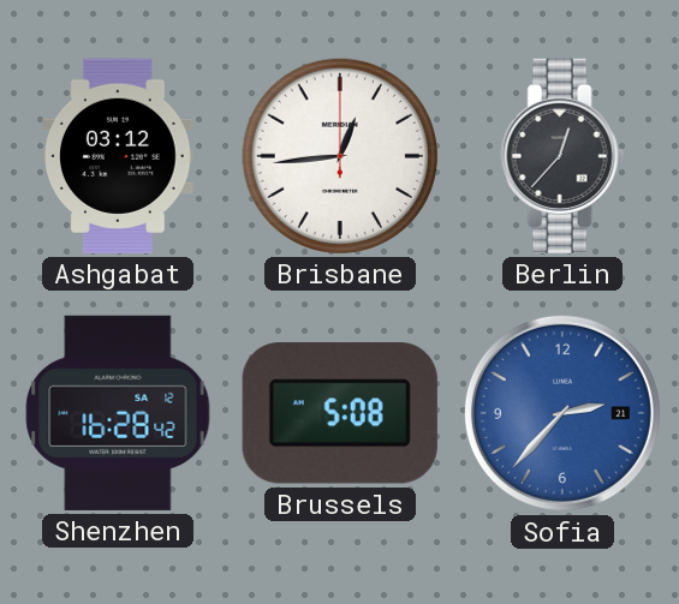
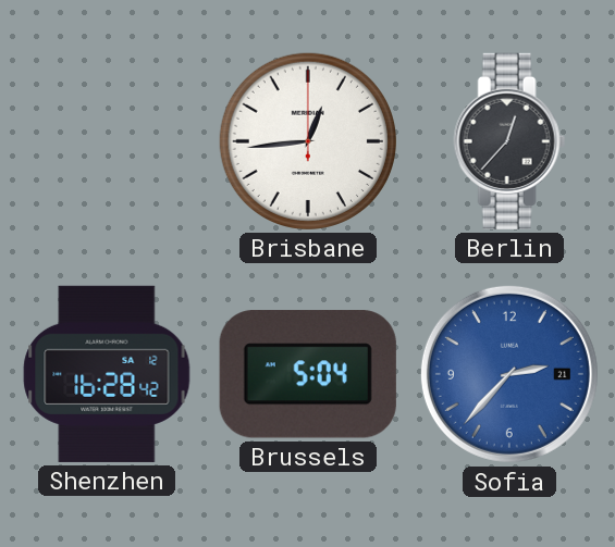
Ashgabat: 03:12 -> none (118, 156)
Brussels: 5:08 -> 5:04 (308, 375)
